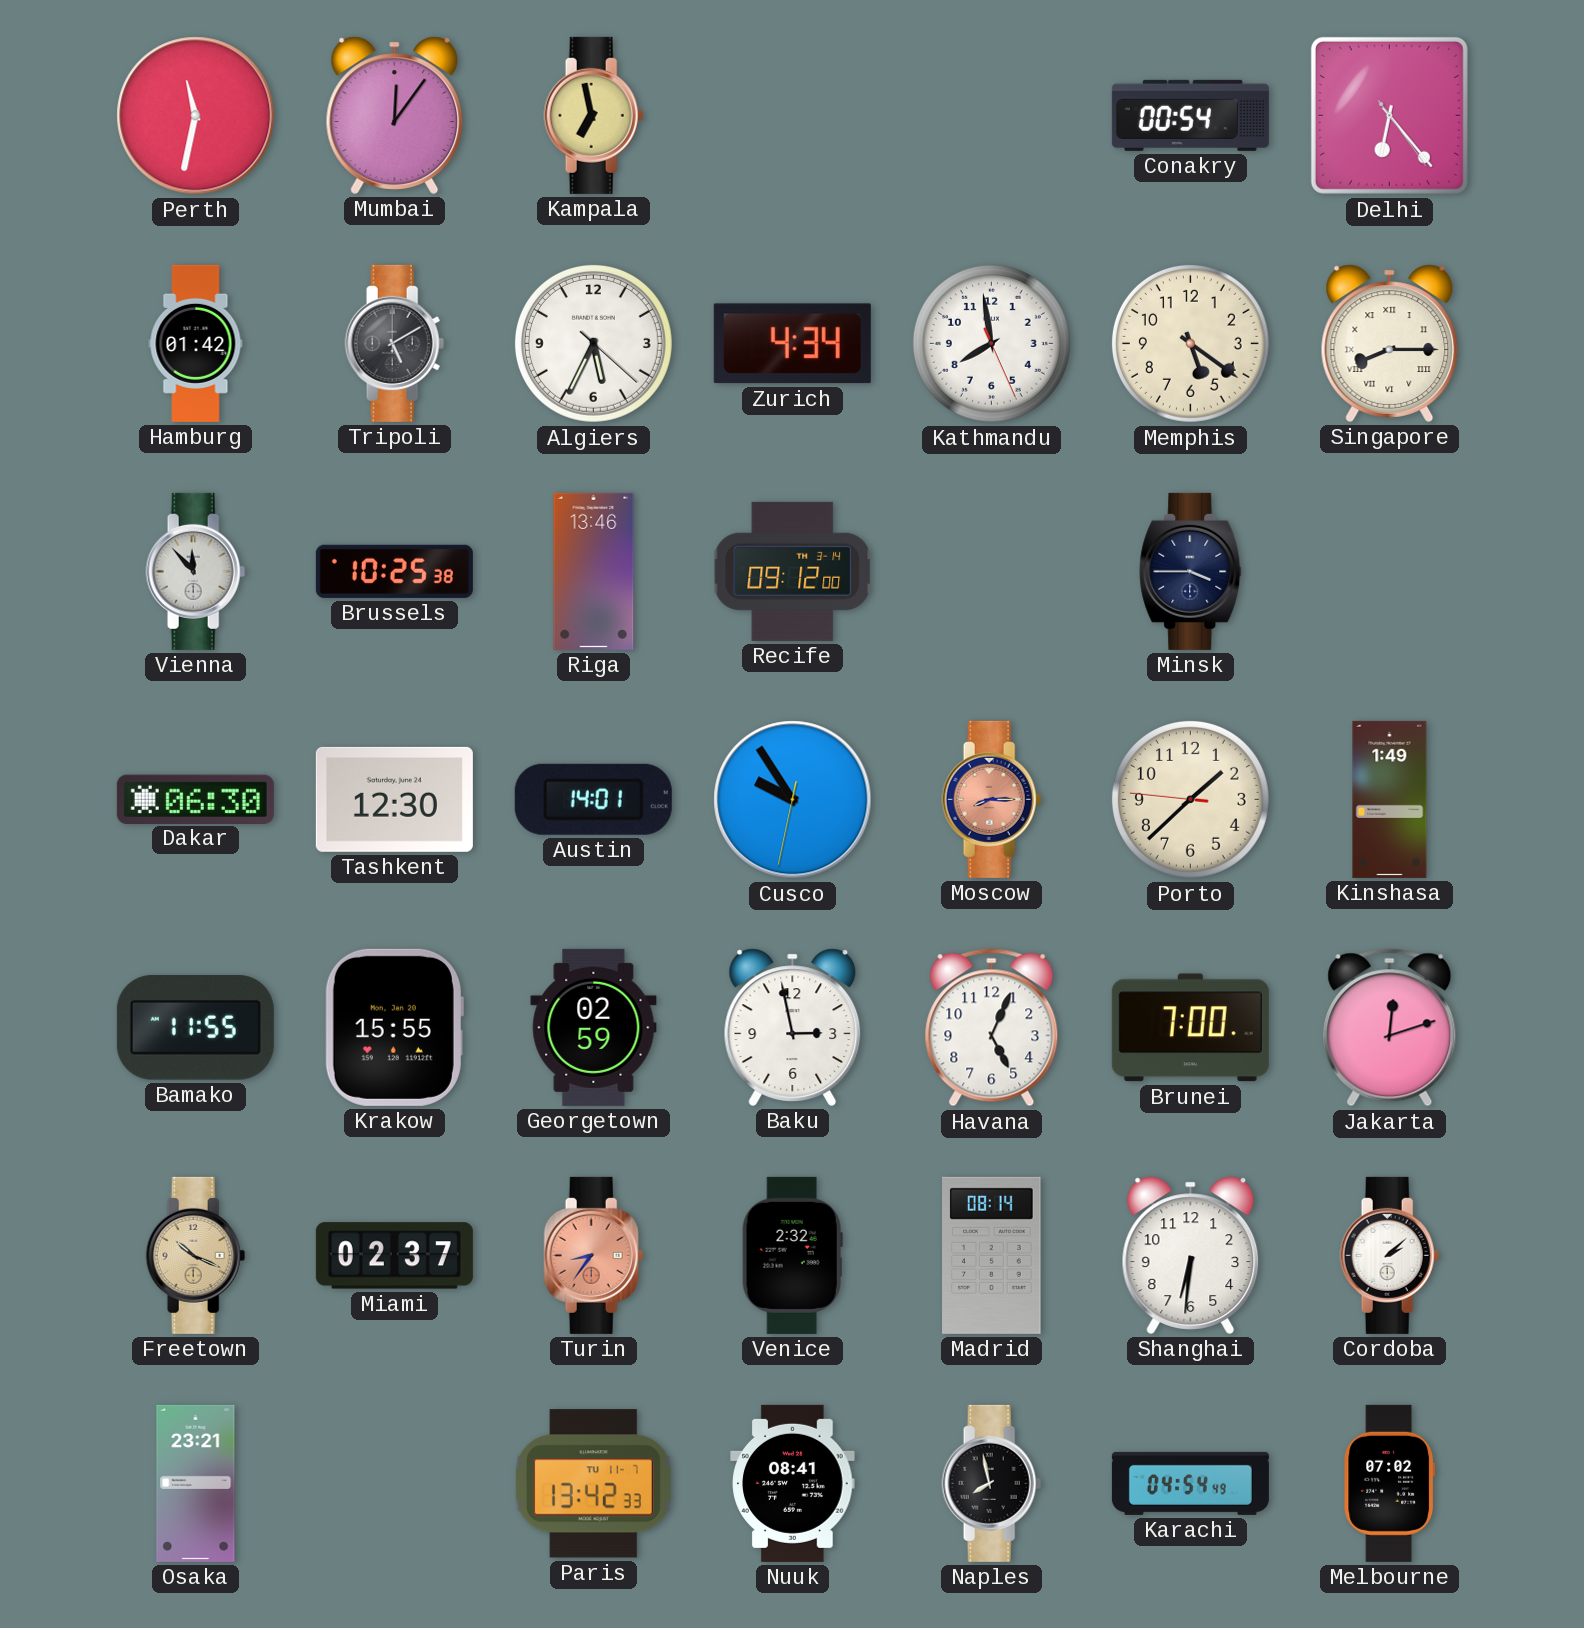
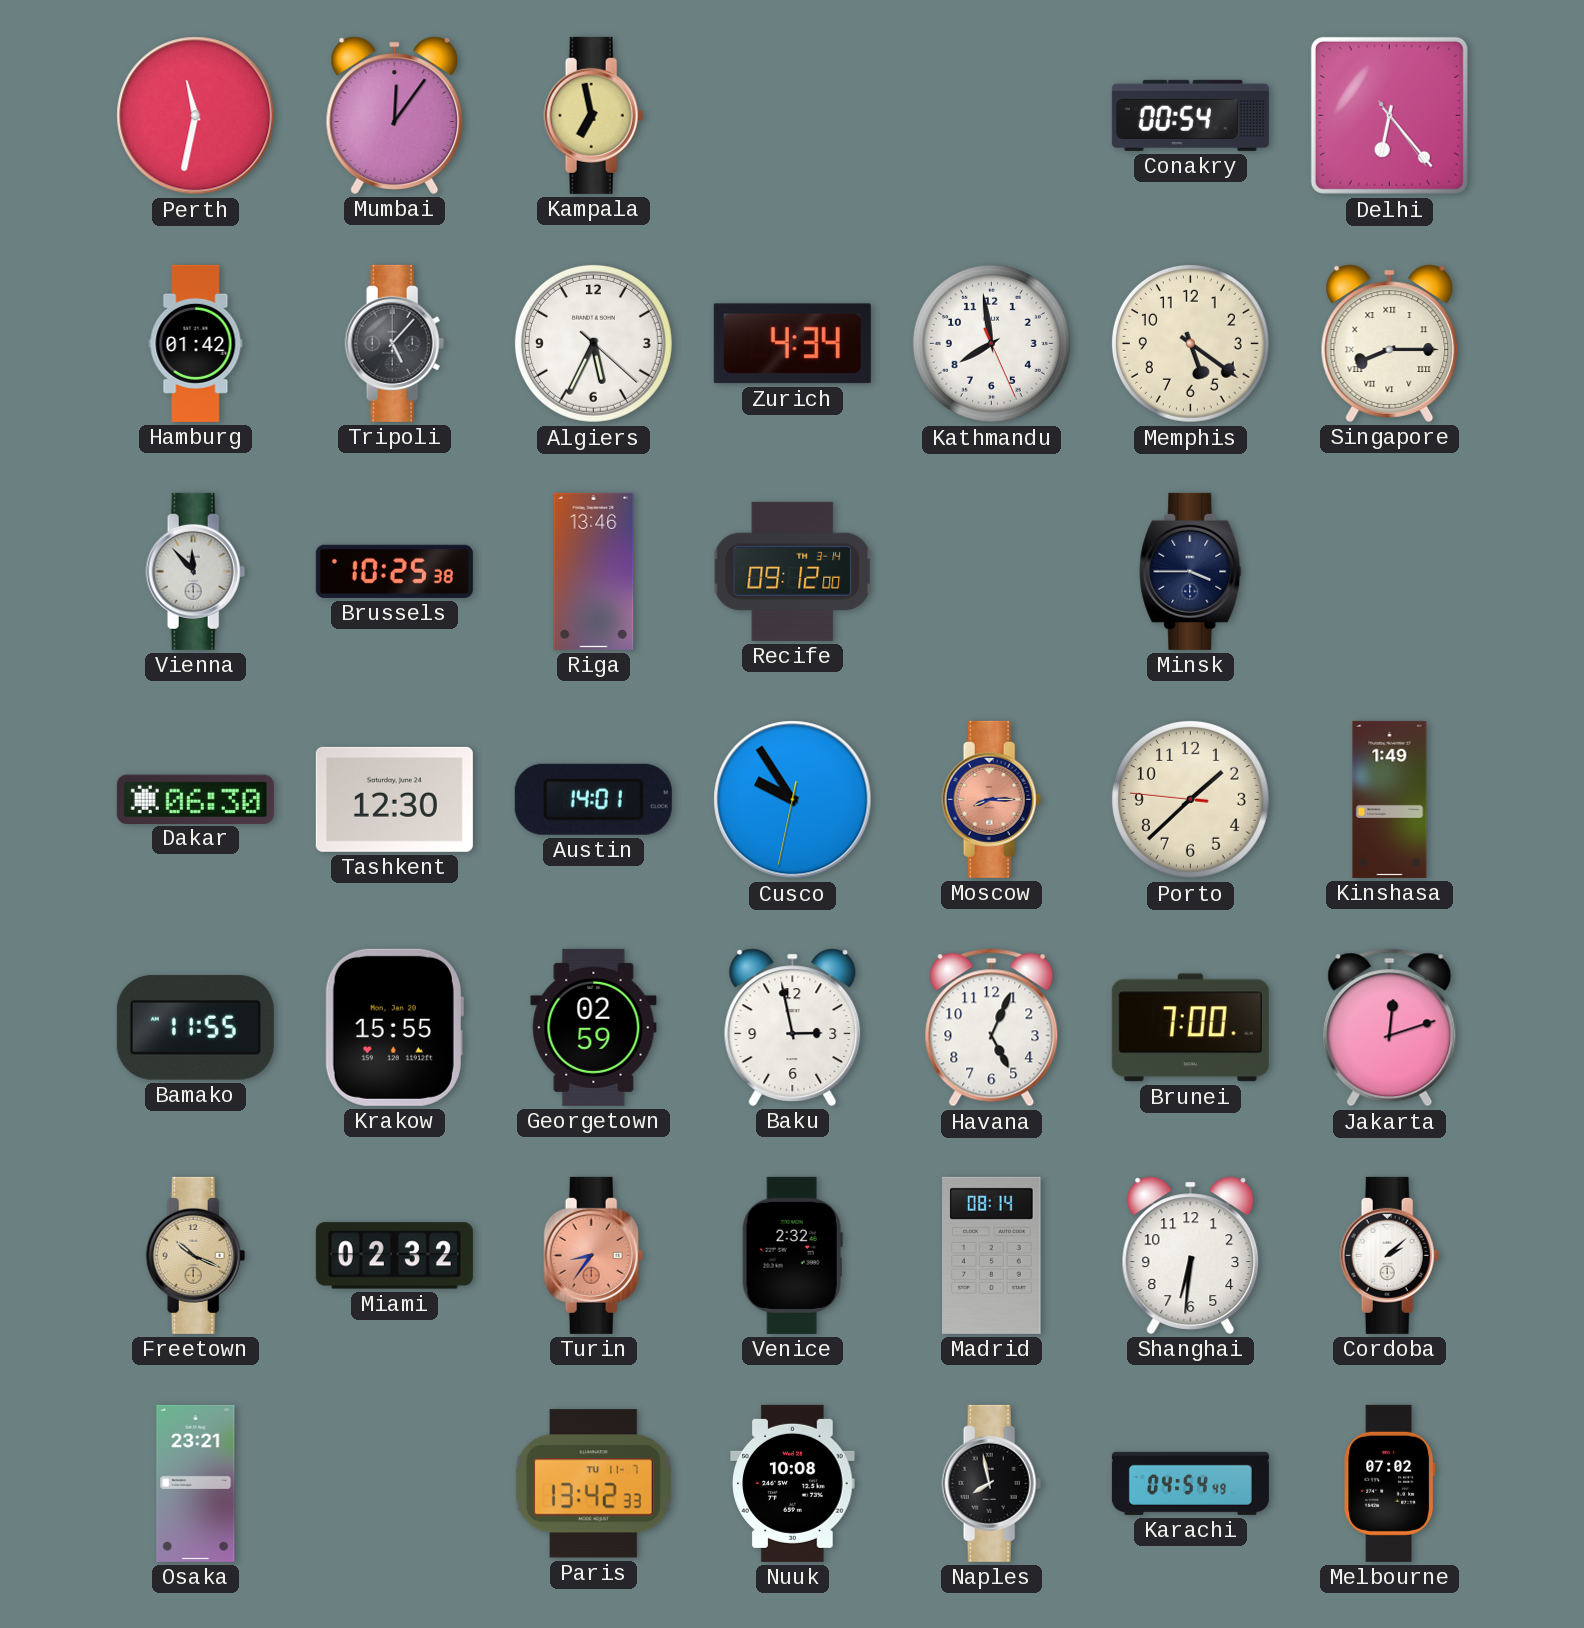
Tripoli: 5:10 -> 5:07 (395, 343)
Miami: 02:37 -> 02:32 (394, 1256)
Nuuk: 08:41 -> 10:08 (793, 1483)
